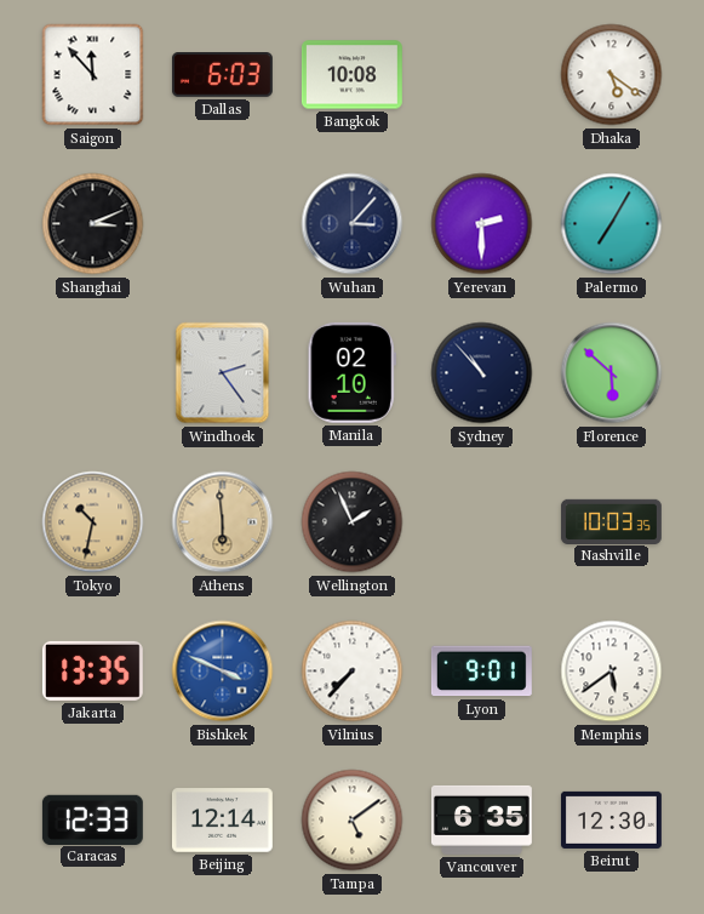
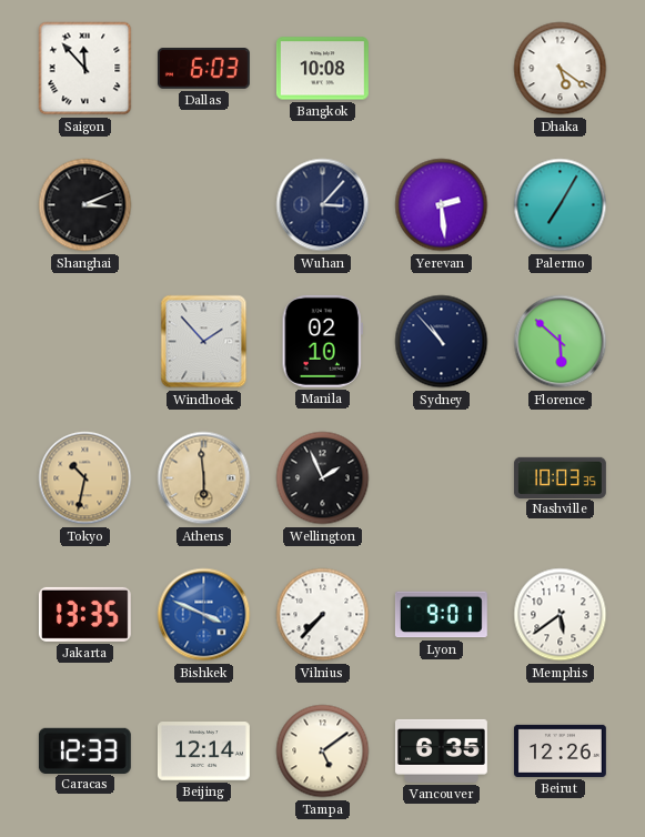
Yerevan: 2:30 -> 2:29 (442, 205)
Windhoek: 2:24 -> 1:53 (204, 342)
Beirut: 12:30 -> 12:26 (560, 750)
